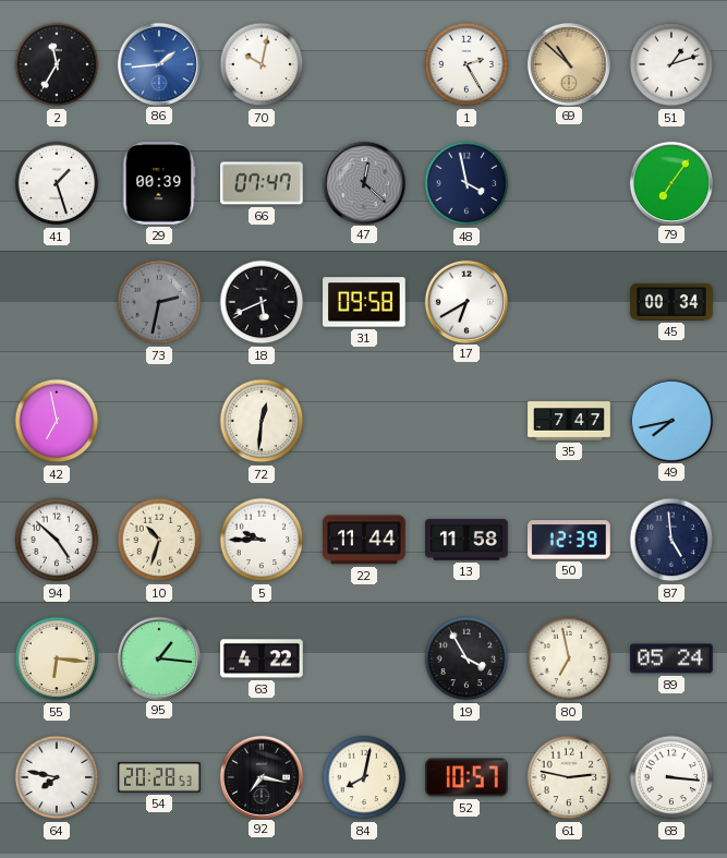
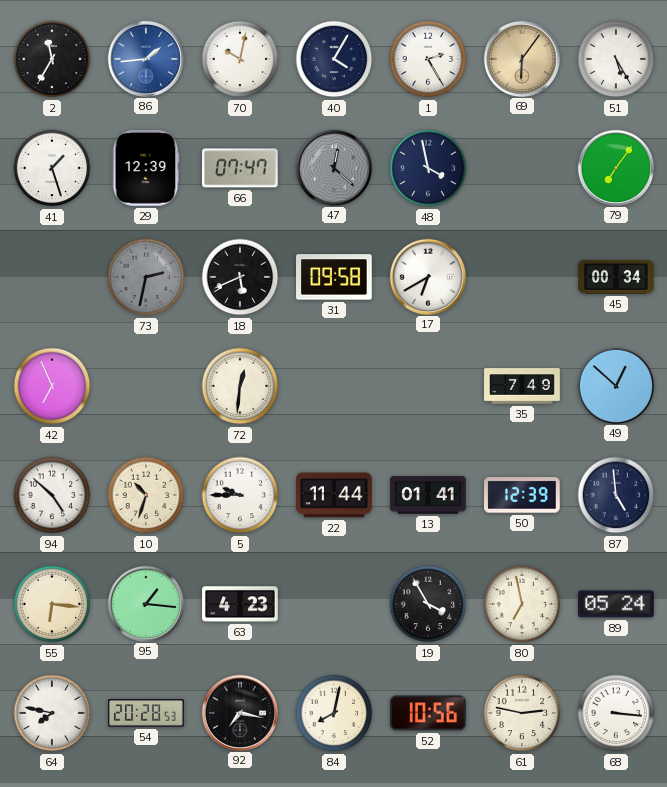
40: none -> 4:05 (334, 59)
69: 10:52 -> 6:06 (521, 58)
51: 1:12 -> 5:25 (616, 59)
29: 00:39 -> 12:39 (146, 168)
42: 6:58 -> 6:56 (52, 386)
35: 7:47 -> 7:49 (522, 386)
49: 7:43 -> 12:52 (615, 385)
13: 11:58 -> 01:41 (428, 495)
63: 4:22 -> 4:23 (240, 604)
52: 10:57 -> 10:56 (428, 713)
